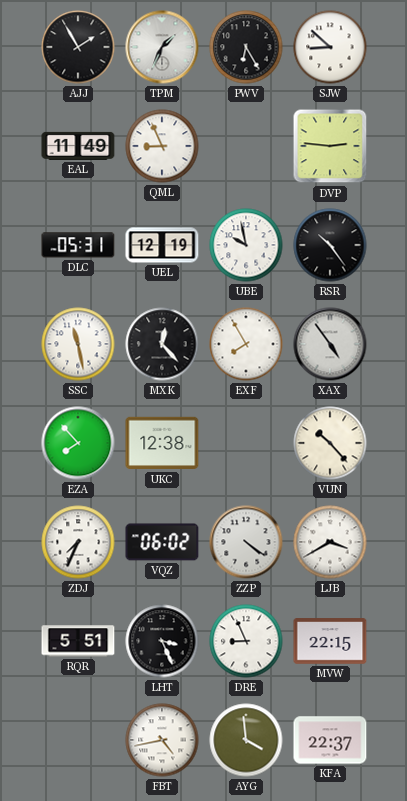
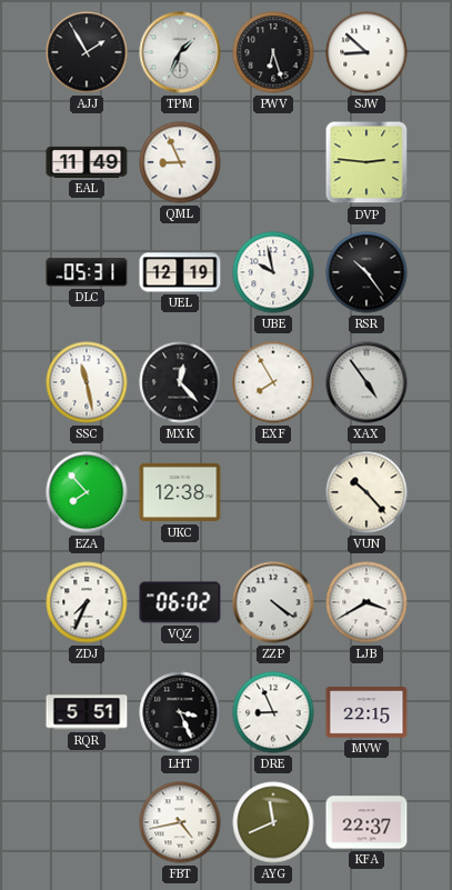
PWV: 6:25 -> 6:27 (273, 52)
AYG: 3:59 -> 11:41 (273, 822)
